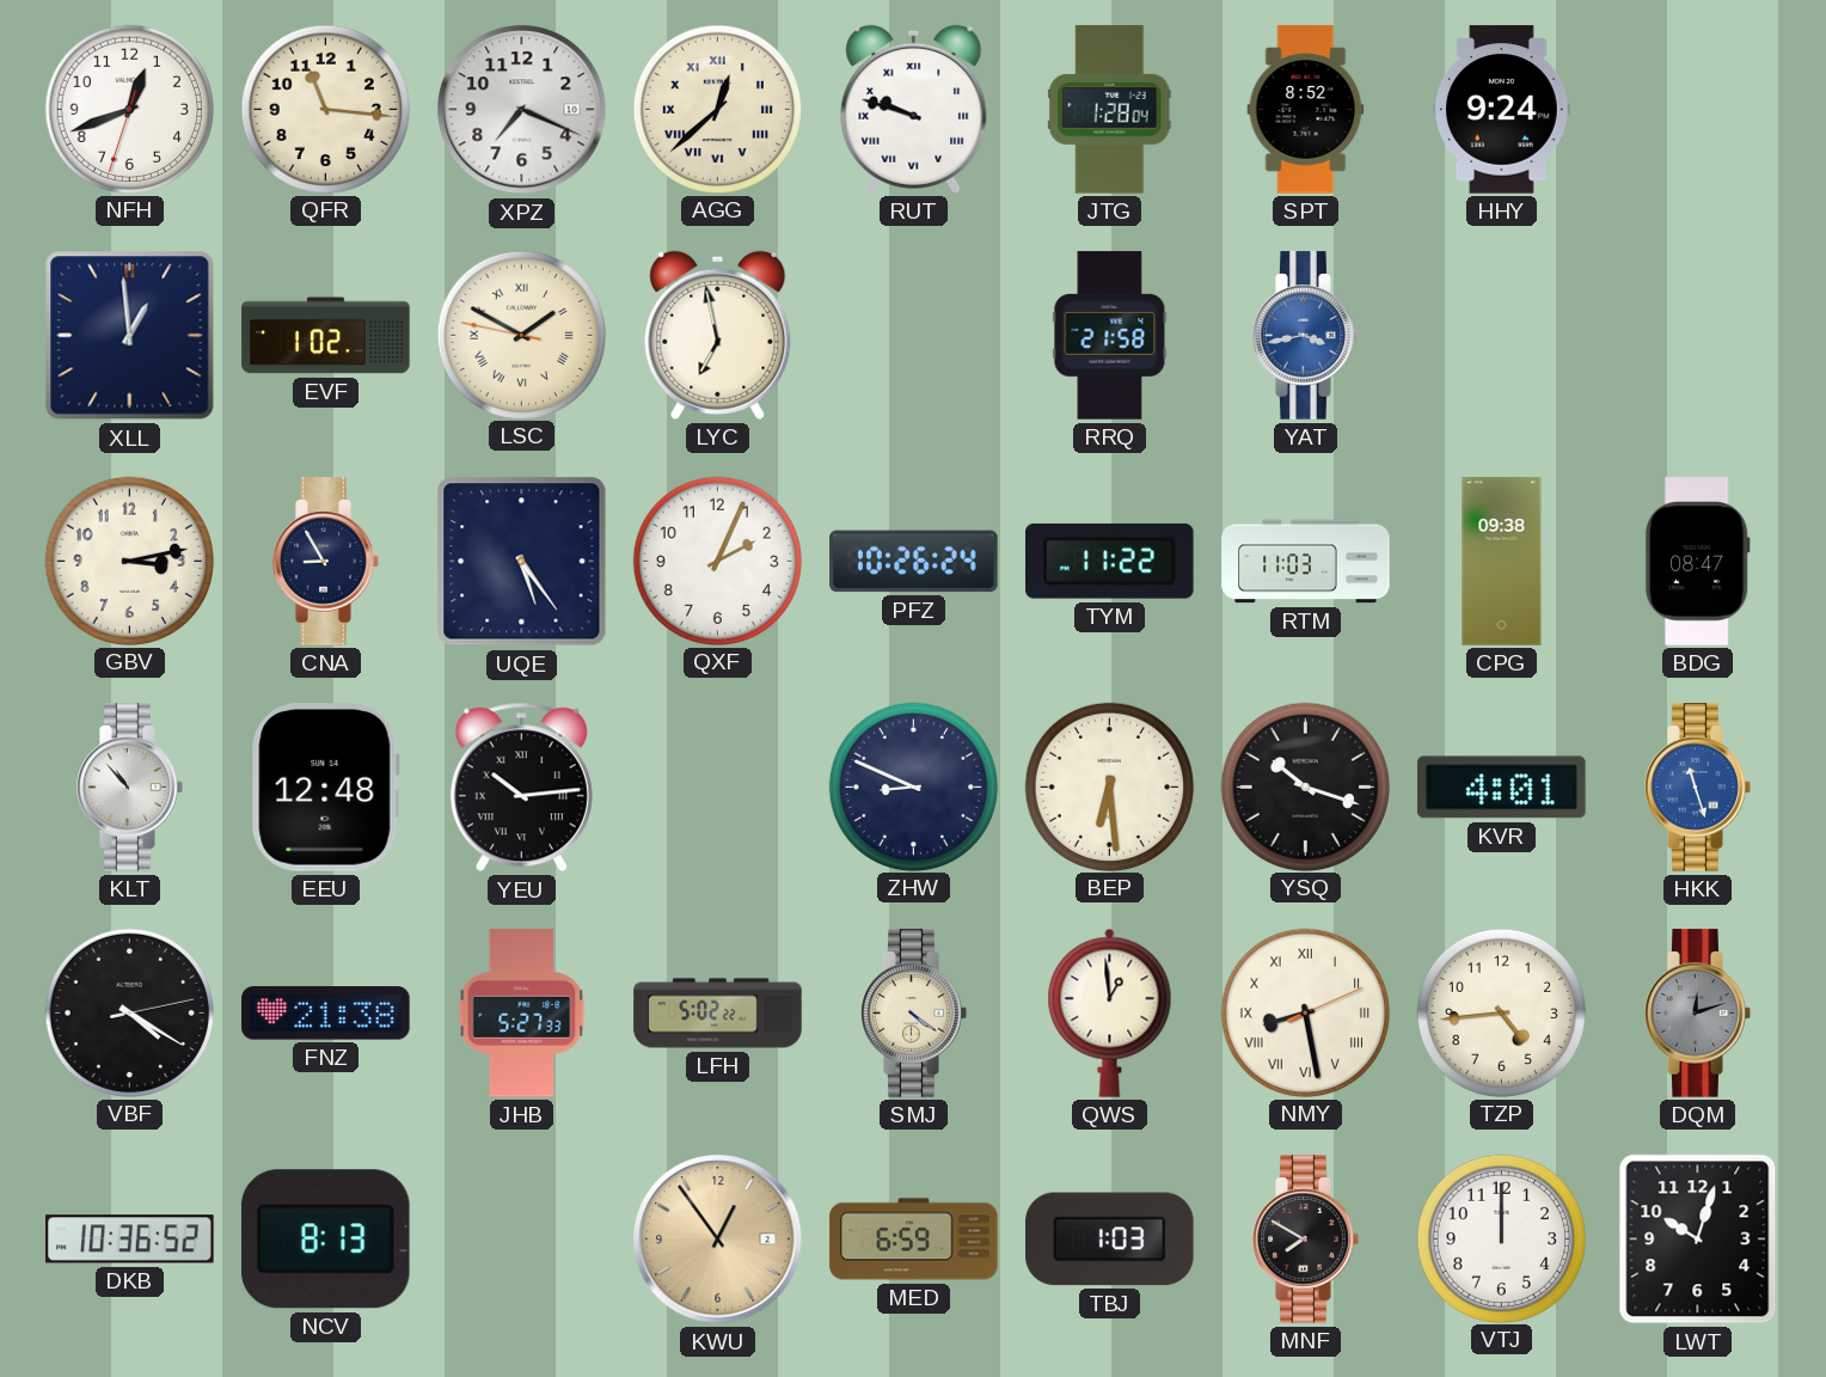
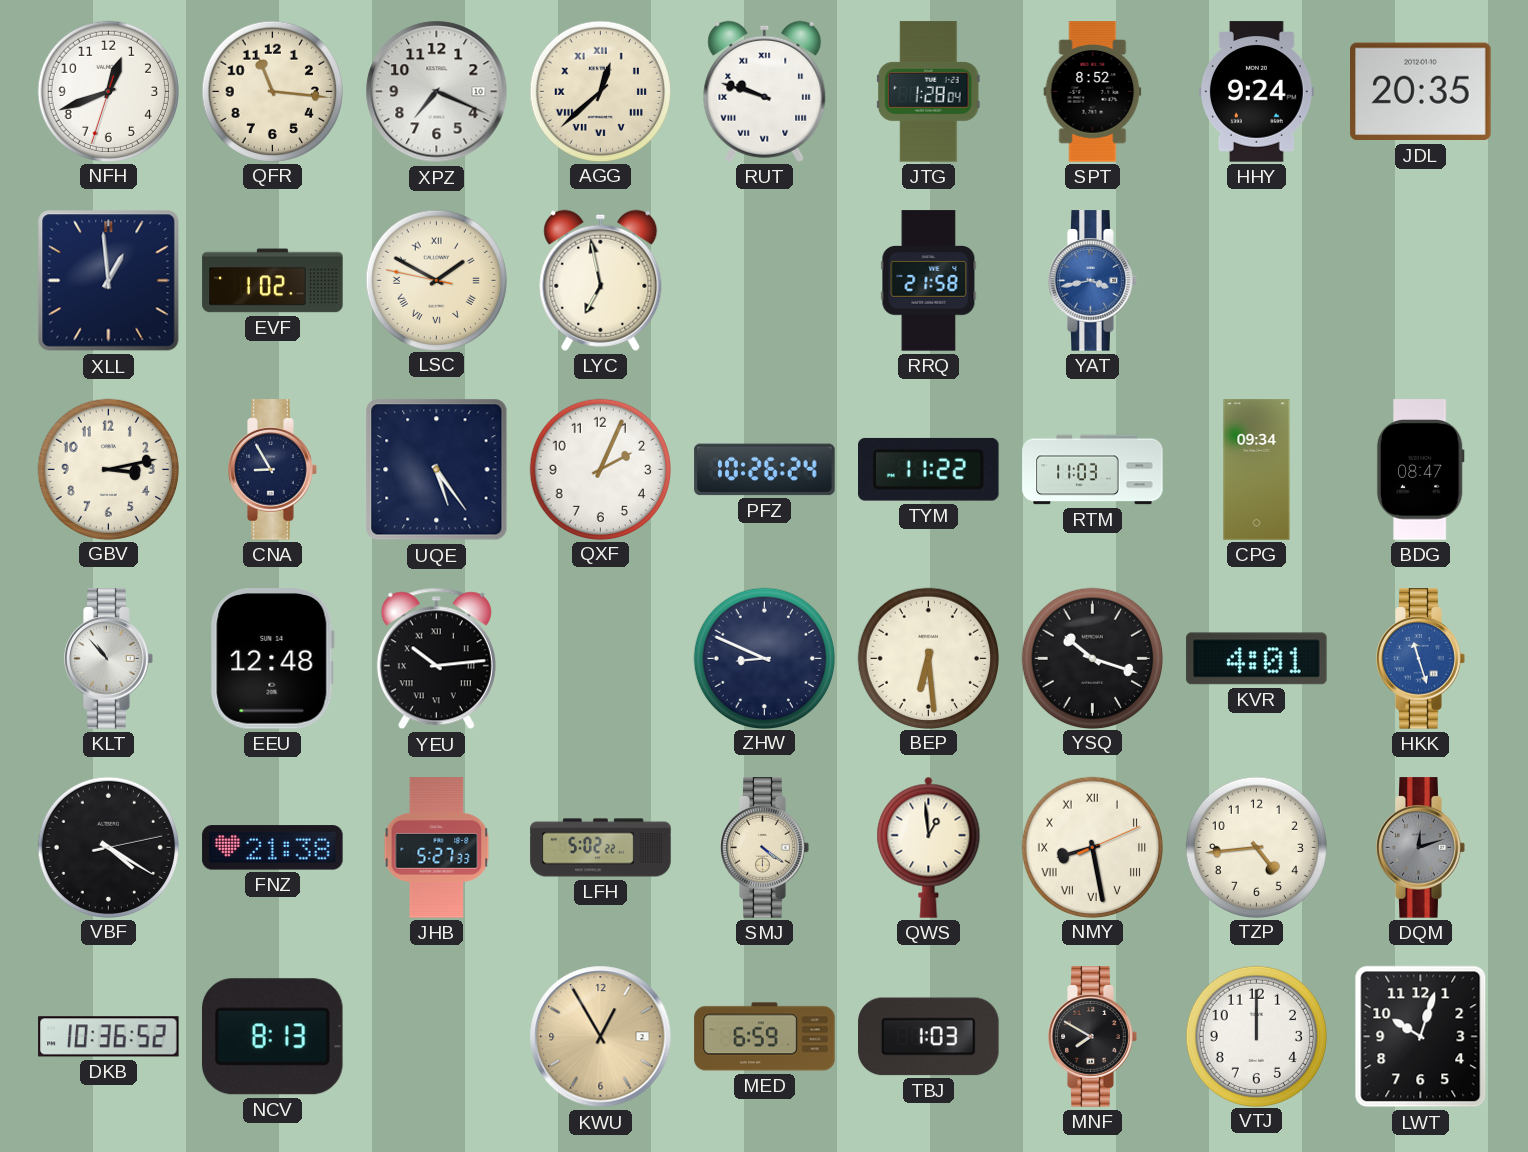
JDL: none -> 20:35 (1421, 92)
CPG: 09:38 -> 09:34 (1257, 470)
KWU: 12:54 -> 12:55 (601, 1037)
